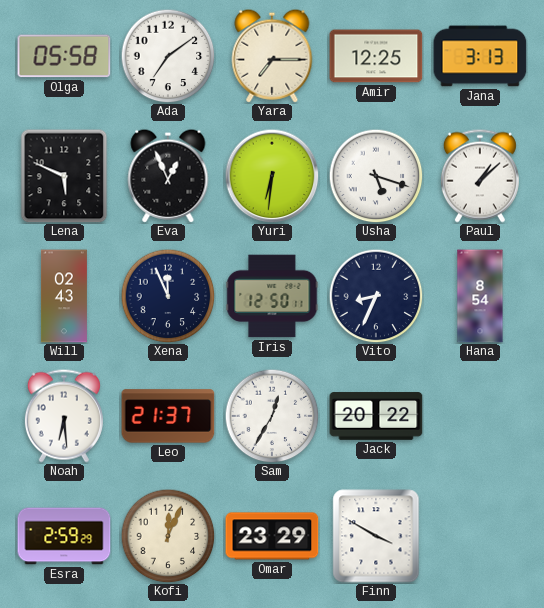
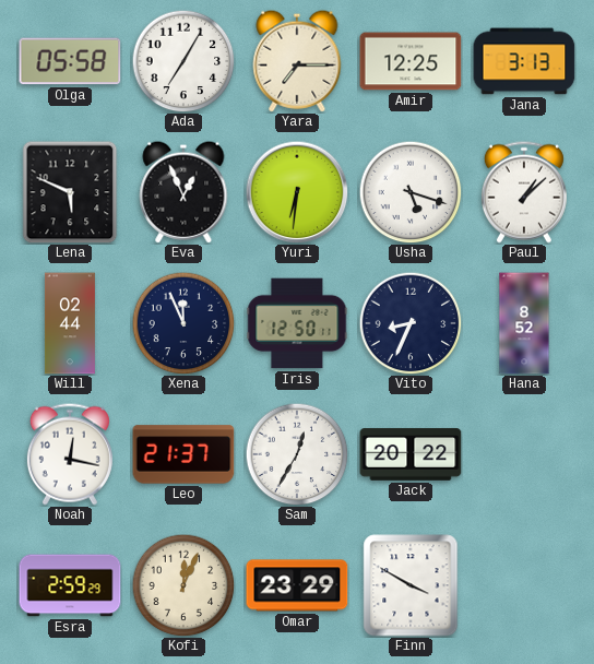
Ada: 7:09 -> 7:05 (183, 61)
Will: 02:43 -> 02:44 (70, 323)
Hana: 8:54 -> 8:52 (524, 323)
Noah: 6:29 -> 12:17 (70, 454)
